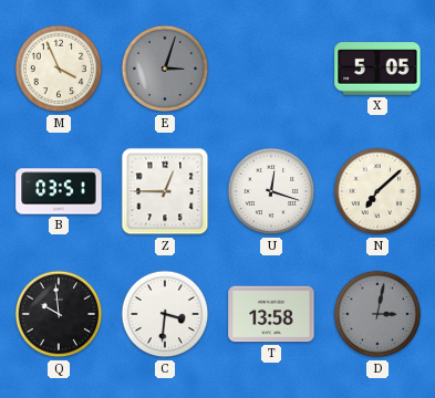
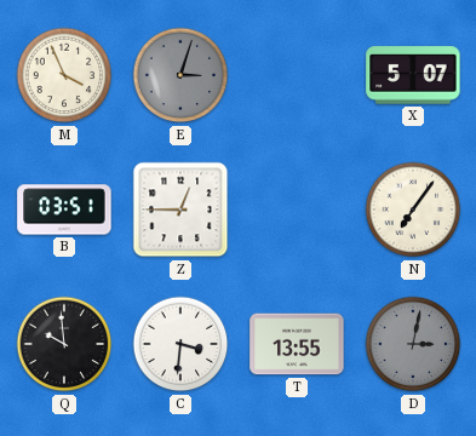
X: 5:05 -> 5:07 (413, 75)
U: 12:18 -> none (271, 191)
N: 7:08 -> 7:06 (413, 210)
T: 13:58 -> 13:55 (297, 344)
